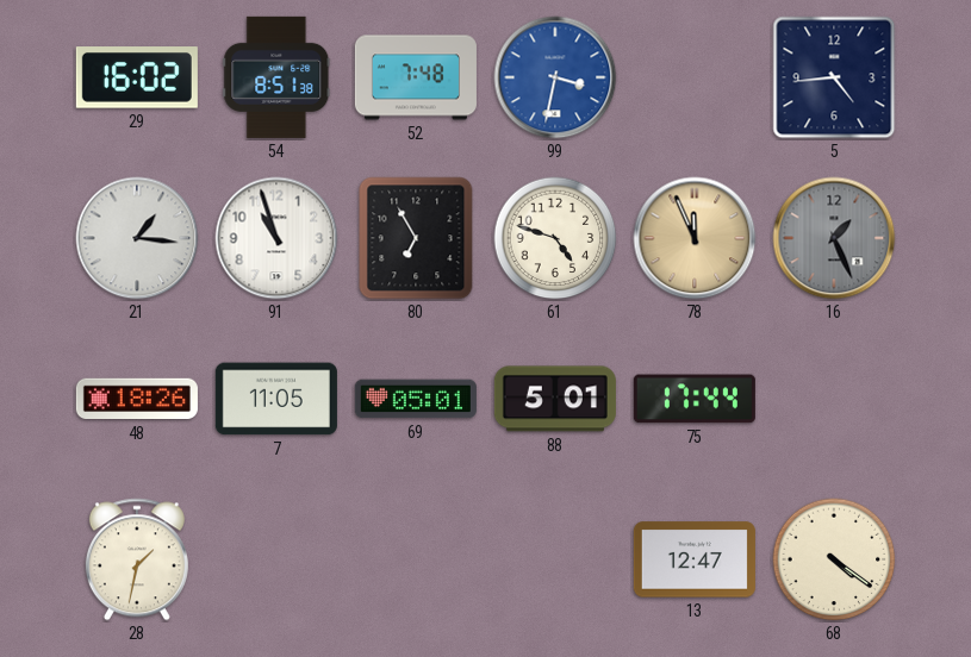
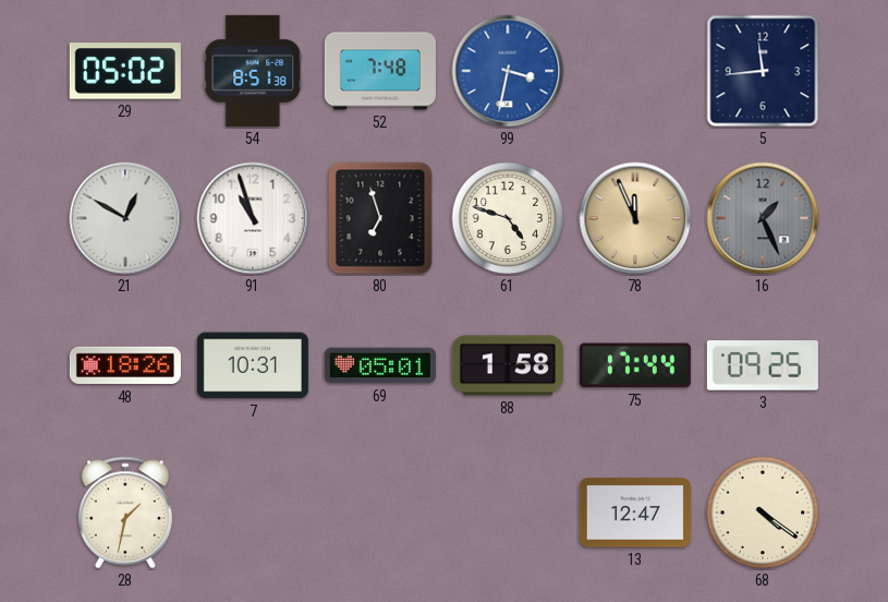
29: 16:02 -> 05:02 (125, 71)
5: 4:44 -> 11:44 (763, 71)
21: 1:16 -> 12:50 (125, 218)
80: 6:55 -> 6:57 (380, 218)
7: 11:05 -> 10:31 (253, 365)
88: 5:01 -> 1:58 (508, 365)
3: none -> 09:25 (763, 365)
